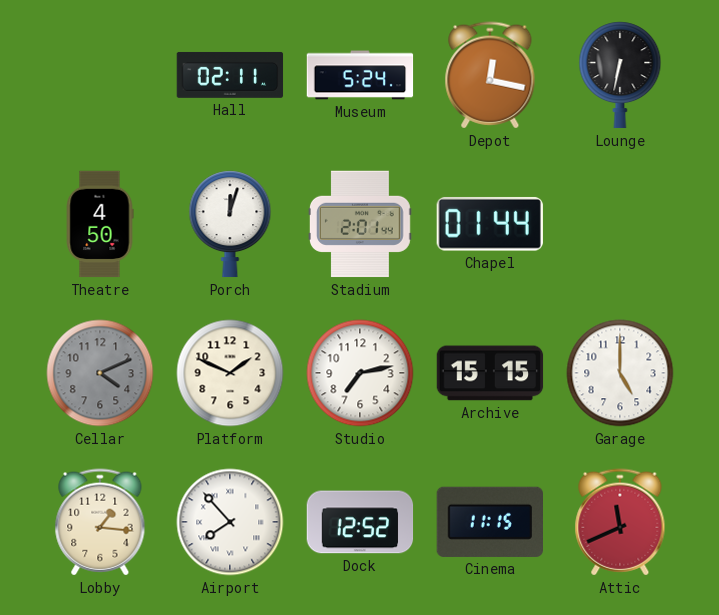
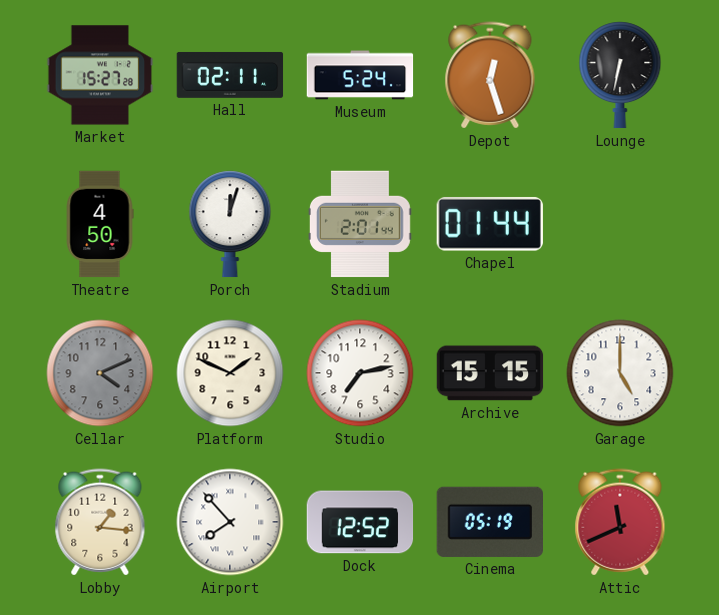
Market: none -> 15:27 (100, 75)
Depot: 12:17 -> 12:27 (490, 75)
Cinema: 11:15 -> 05:19 (489, 522)
